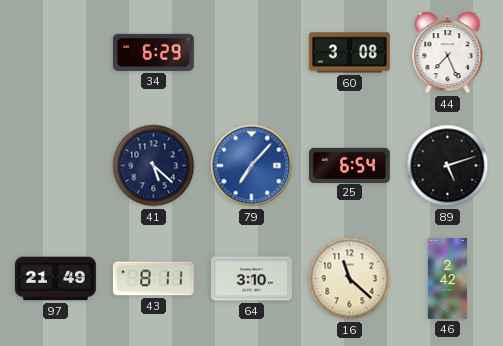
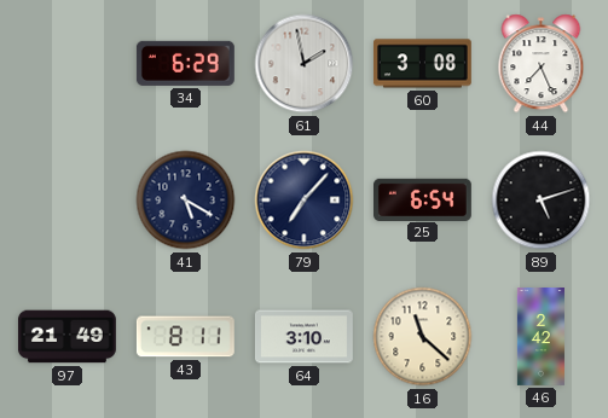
61: none -> 1:58 (305, 64)
41: 5:22 -> 5:20 (186, 201)
79 dial: blue -> navy (305, 201)
